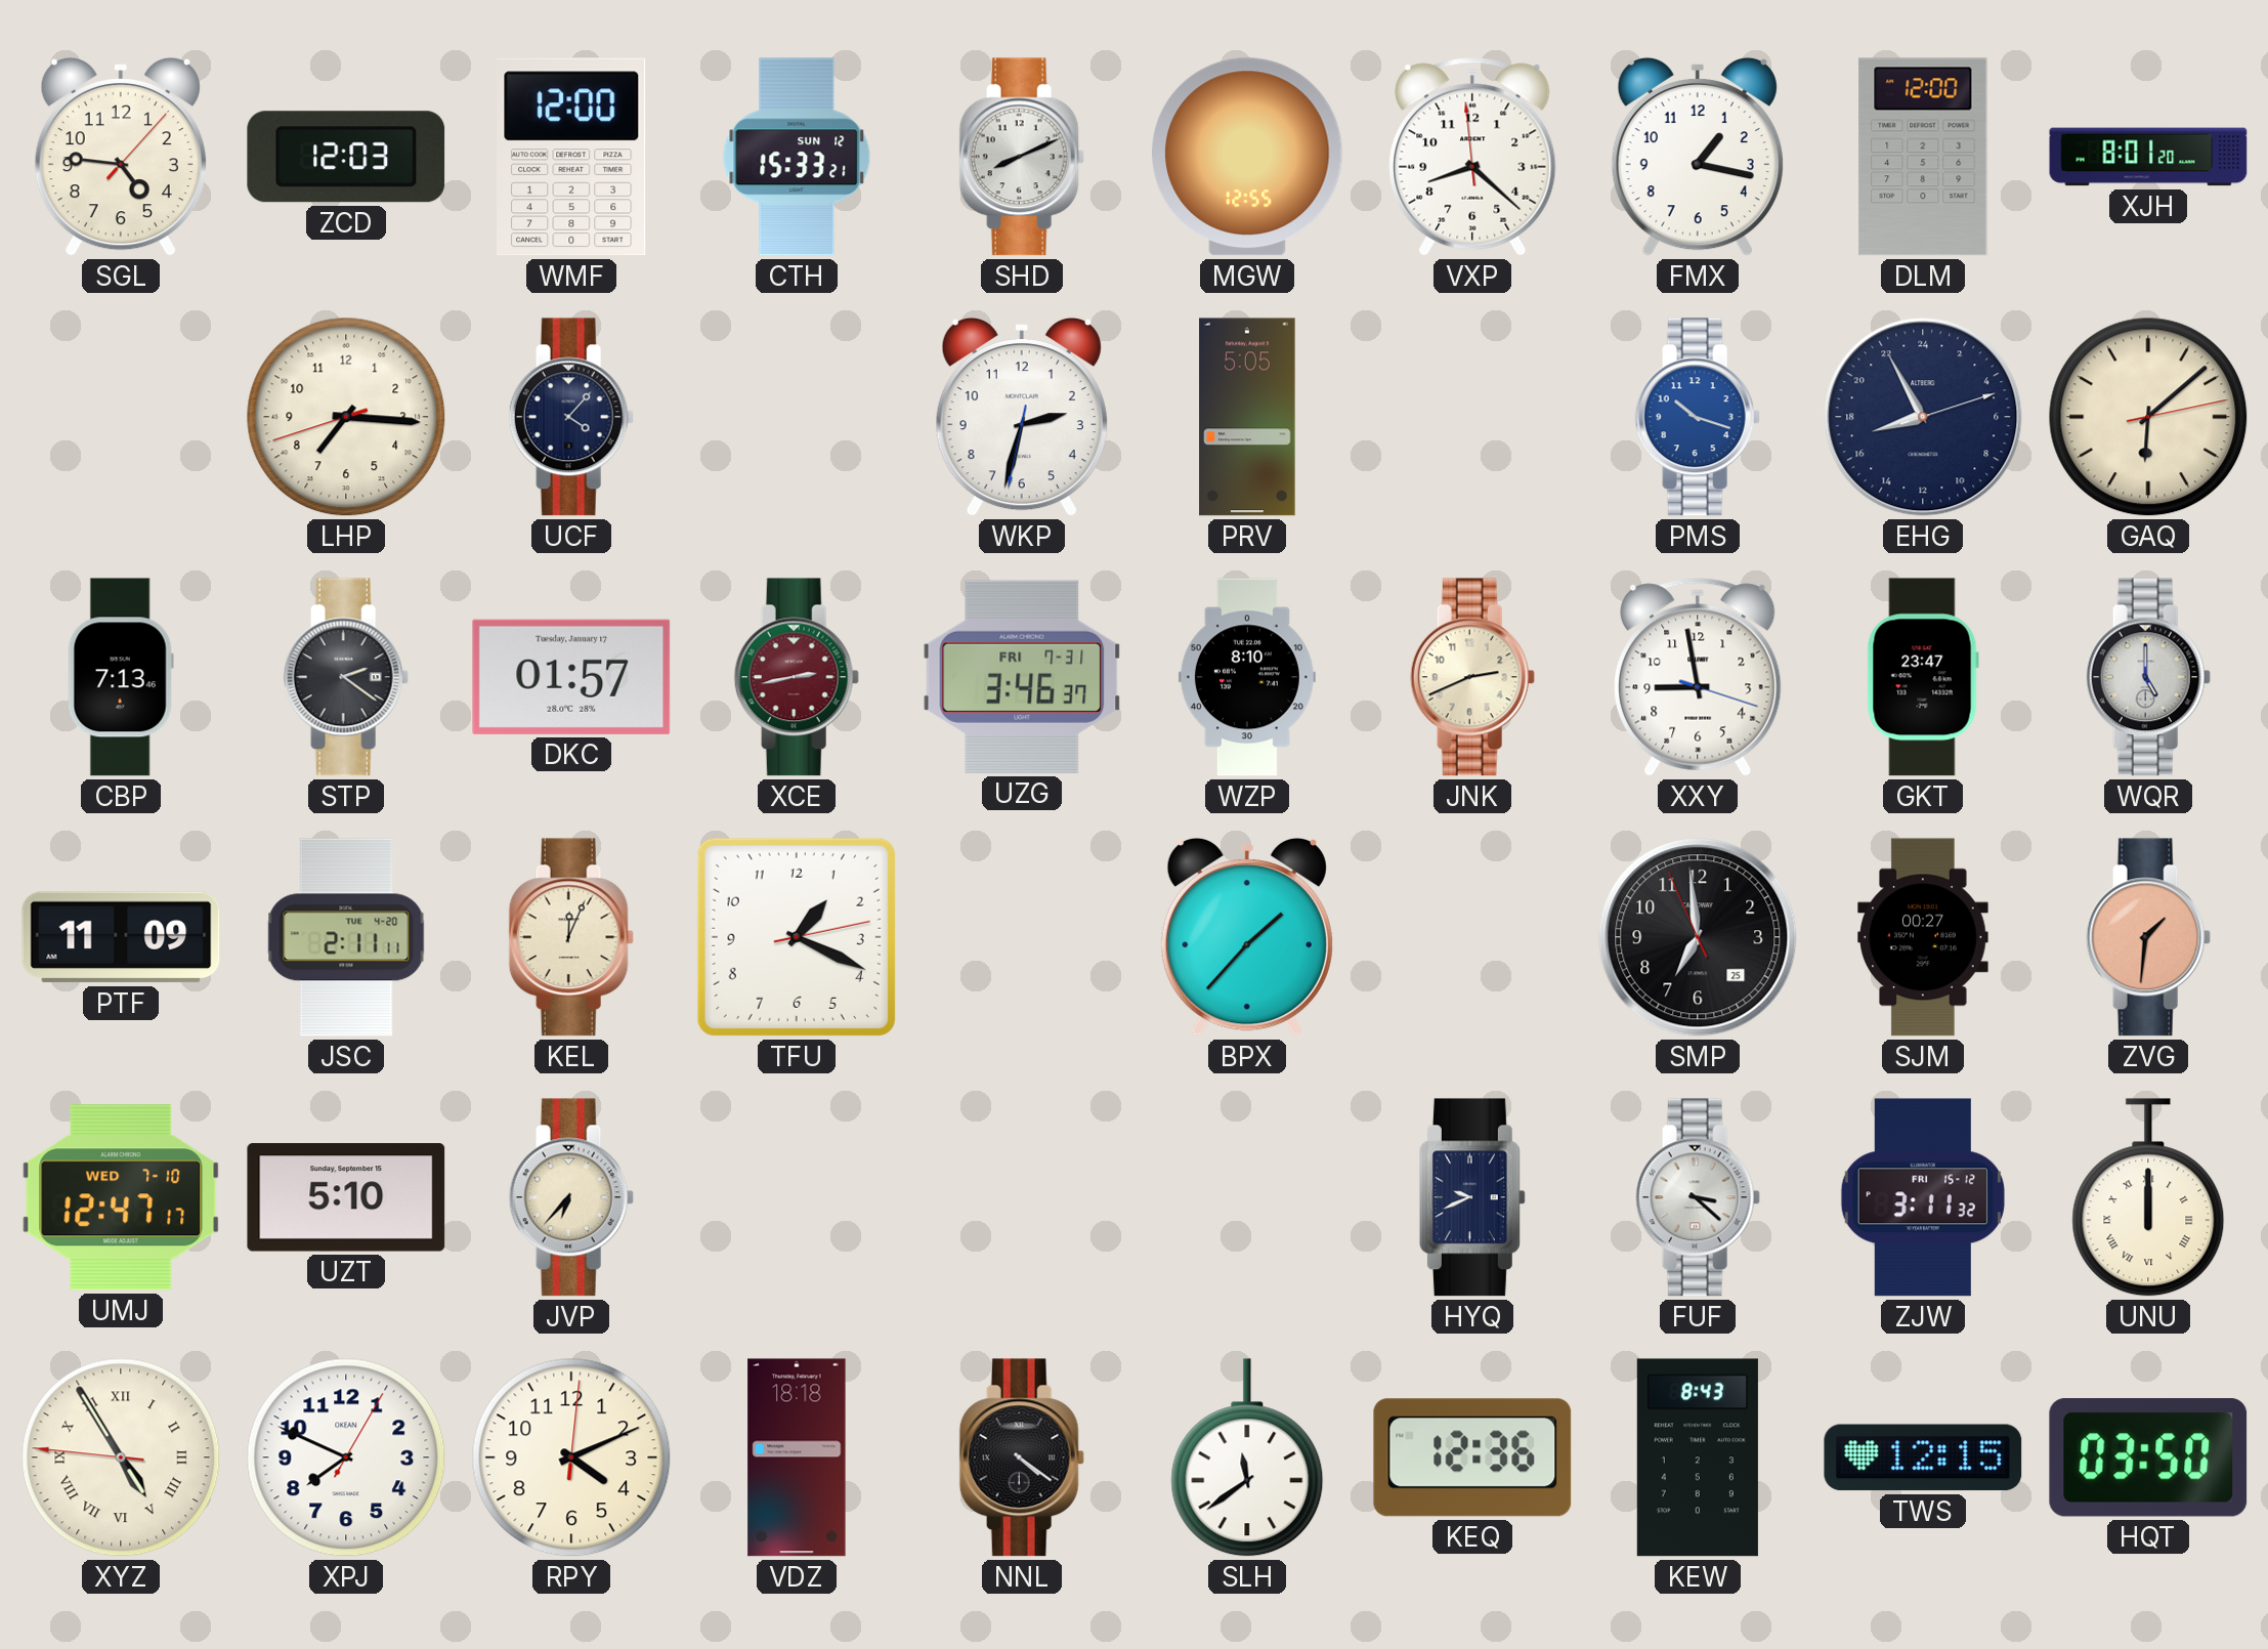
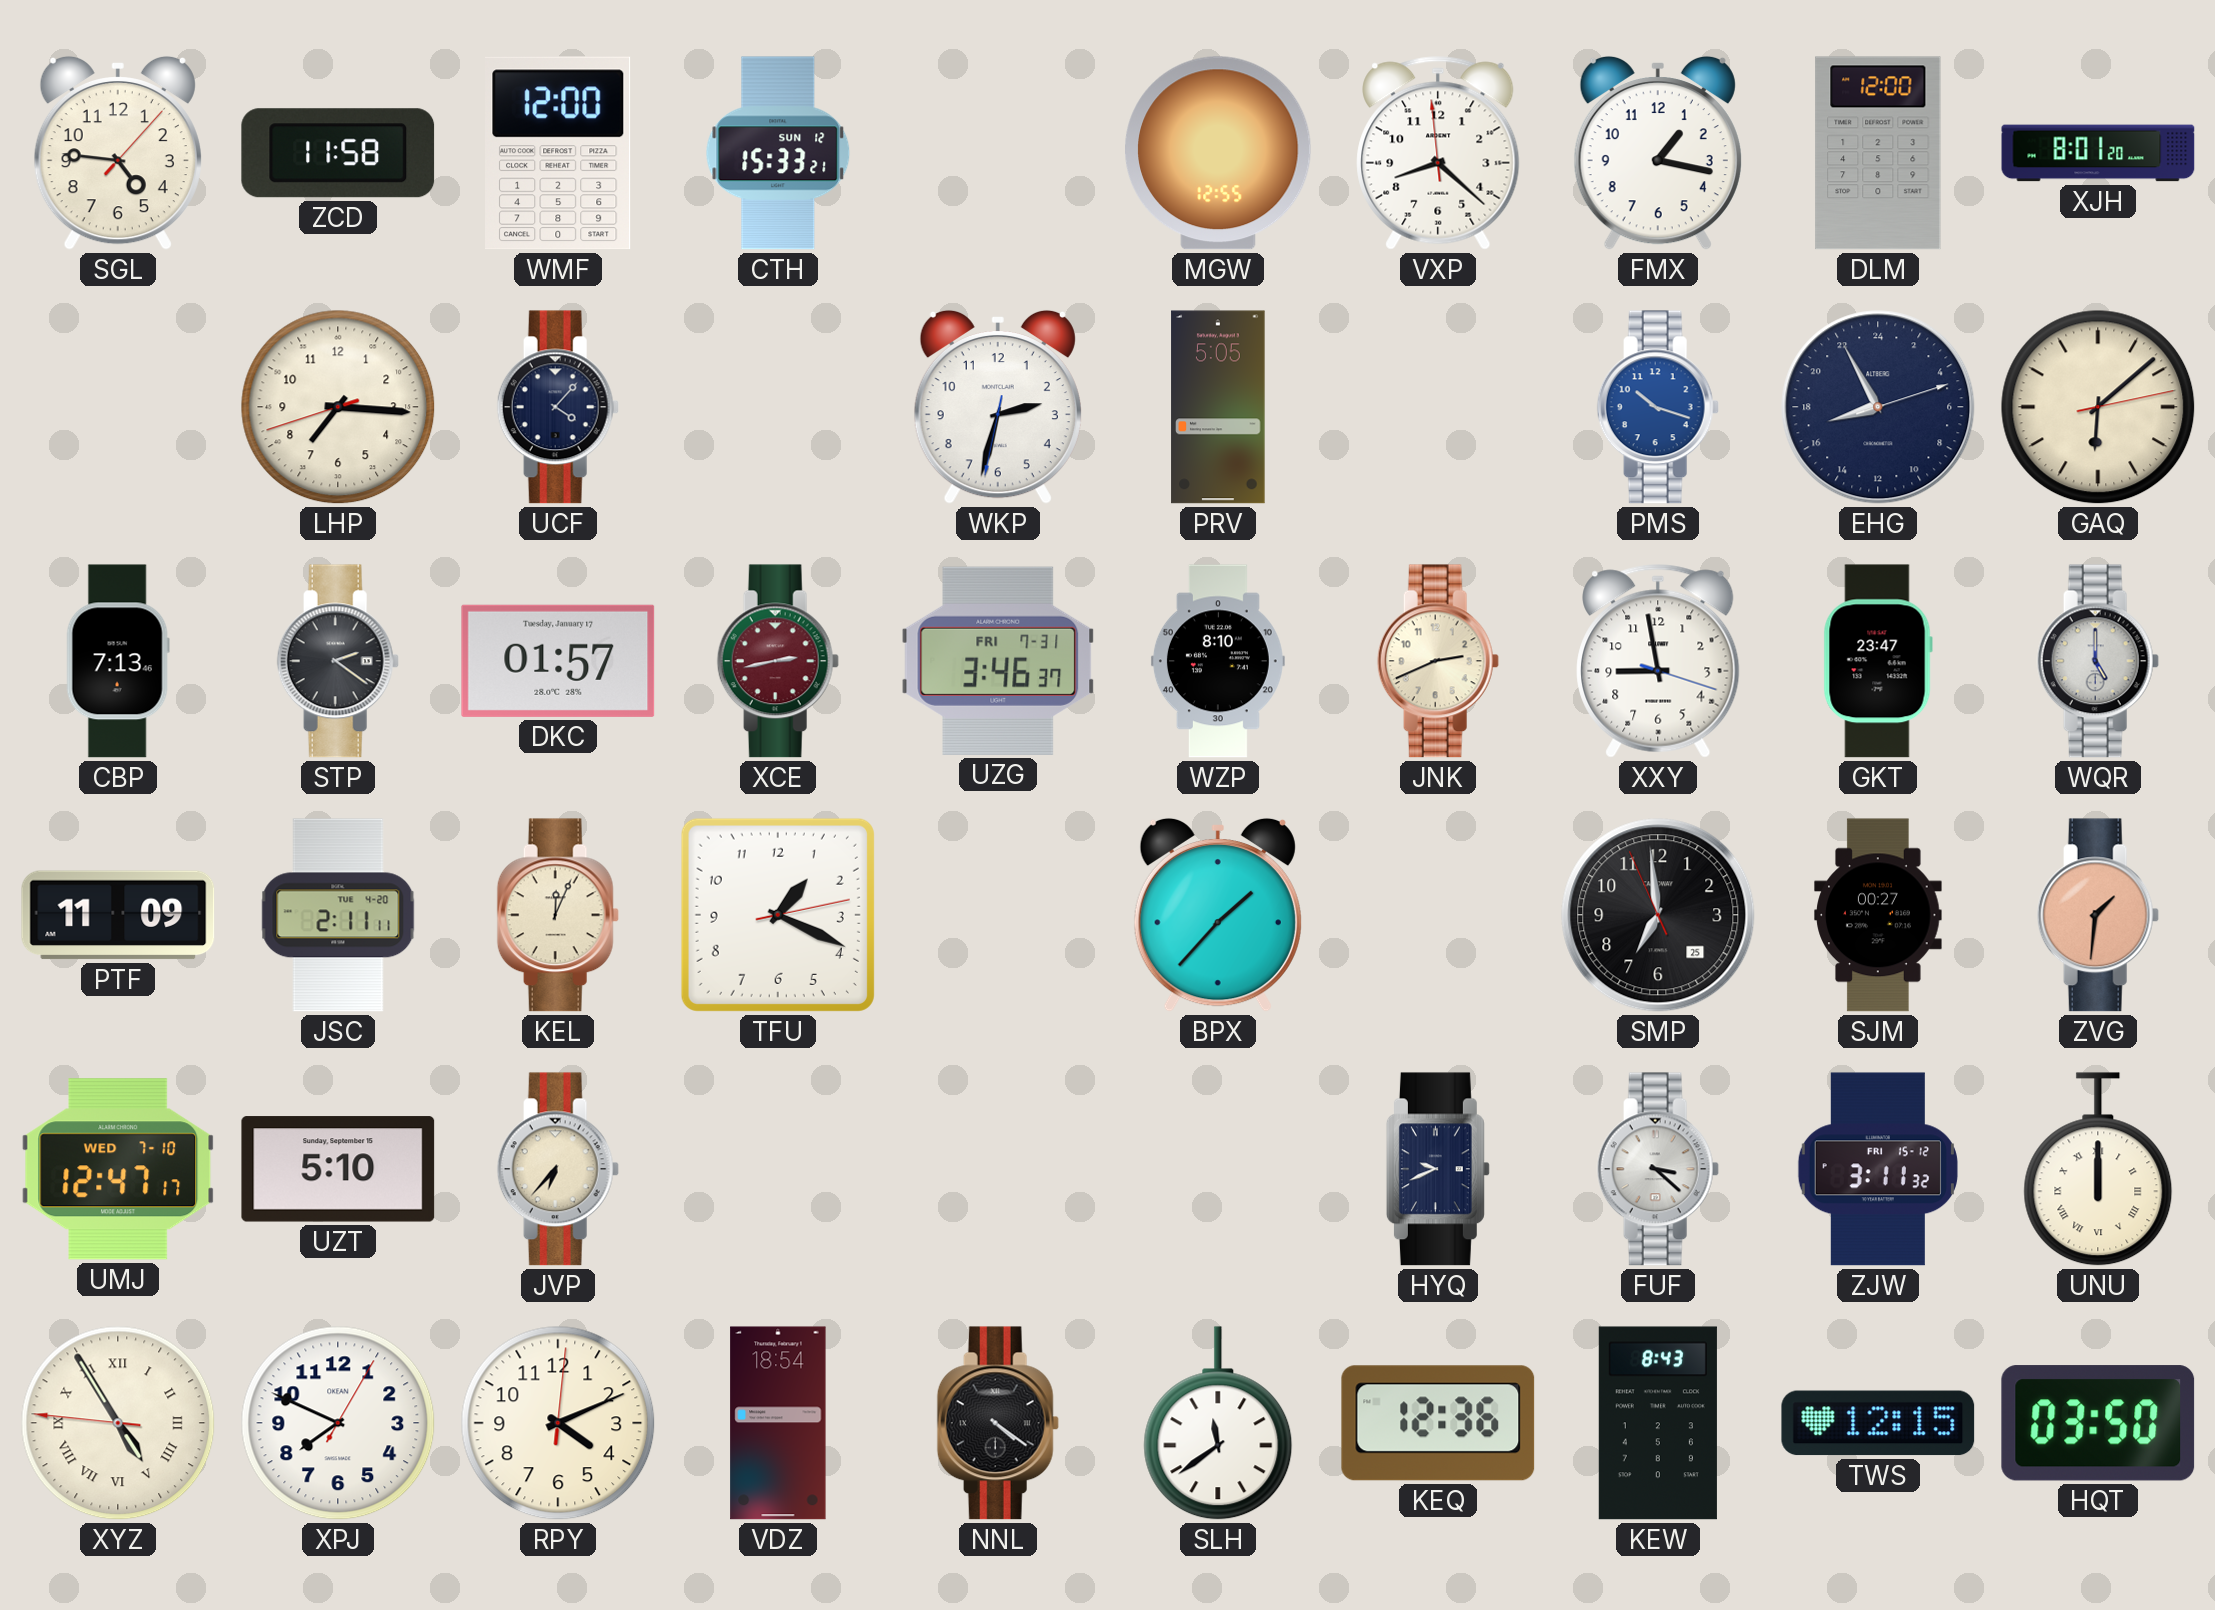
ZCD: 12:03 -> 11:58 (338, 153)
SHD: 8:11 -> none (1022, 157)
VDZ: 18:18 -> 18:54 (778, 1423)
